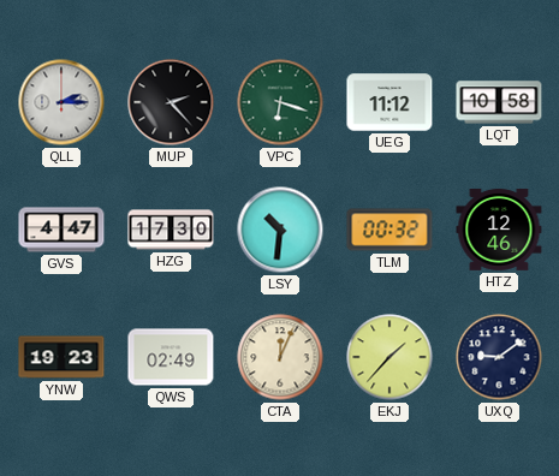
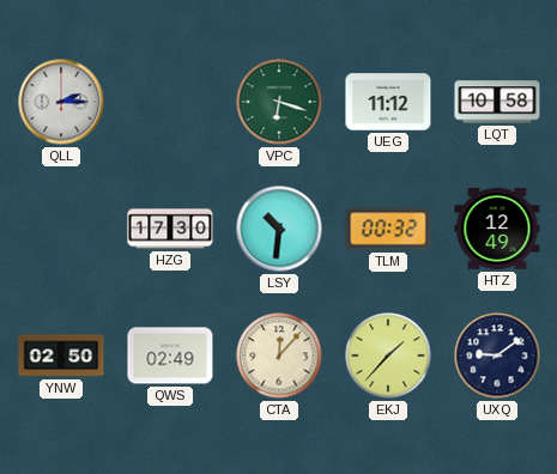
MUP: 2:23 -> none (171, 102)
GVS: 4:47 -> none (61, 230)
HTZ: 12:46 -> 12:49 (497, 229)
YNW: 19:23 -> 02:50 (61, 355)
CTA: 12:04 -> 12:07 (279, 355)
